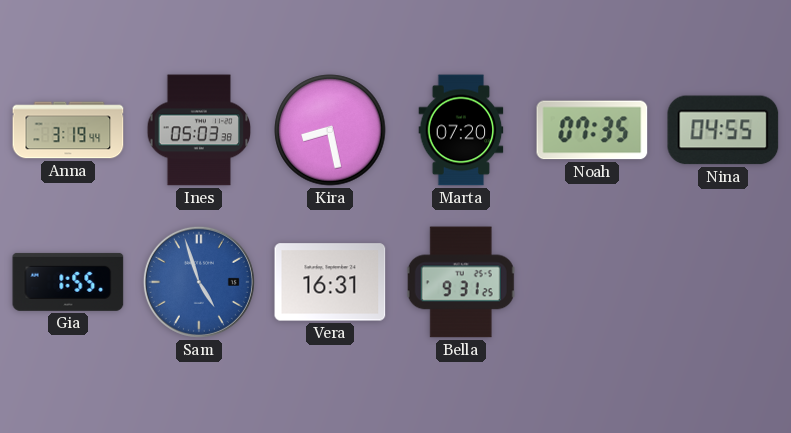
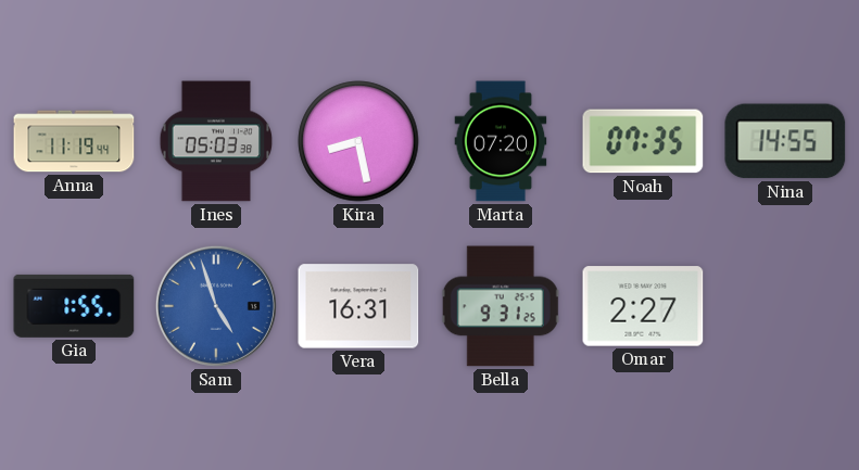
Anna: 3:19 -> 11:19 (74, 141)
Nina: 04:55 -> 14:55 (785, 141)
Omar: none -> 2:27 (643, 306)
